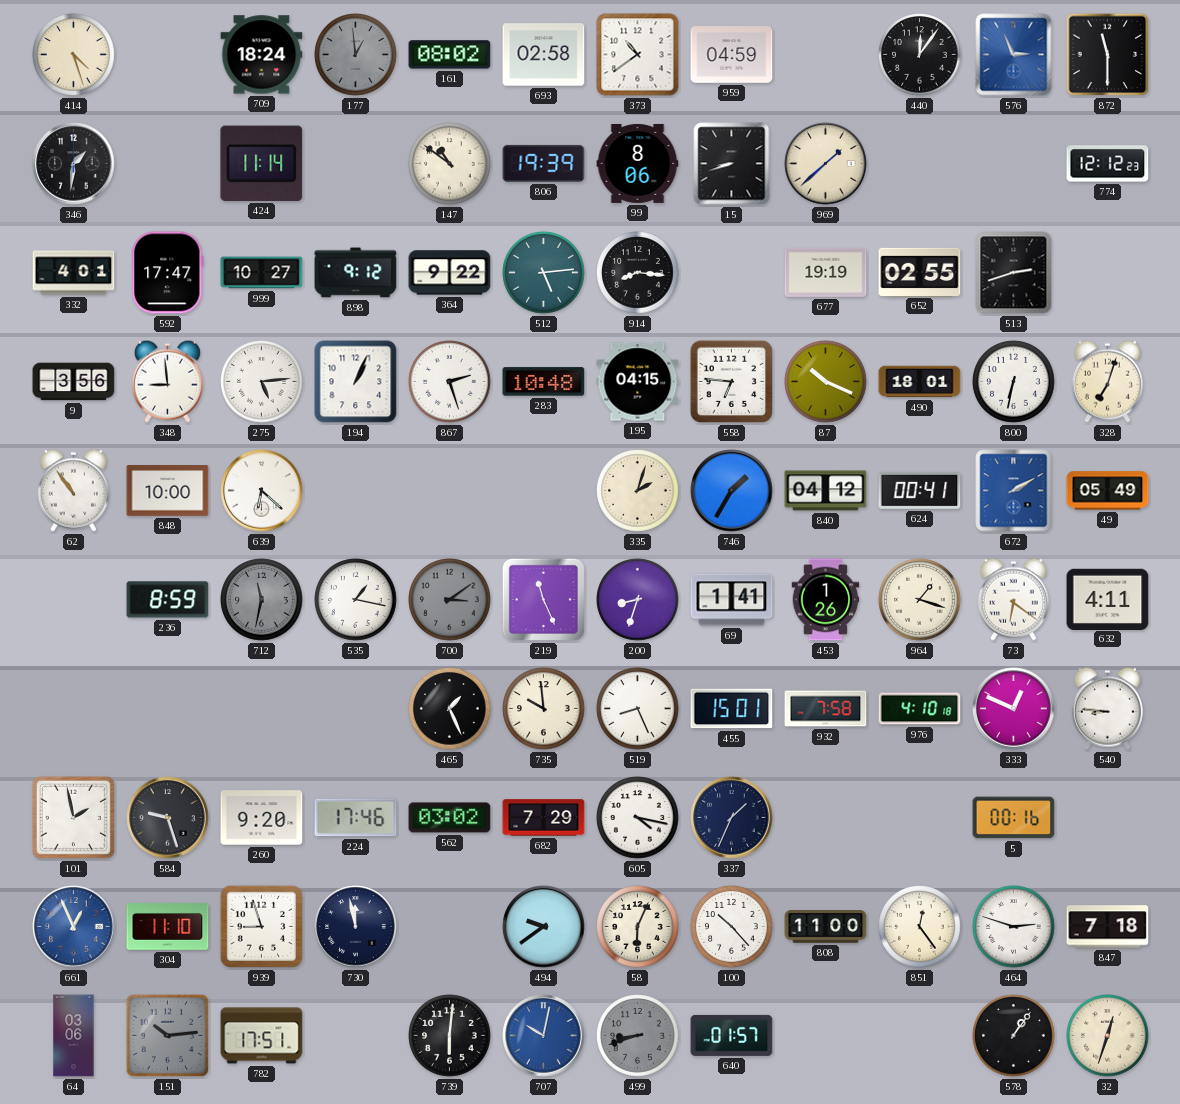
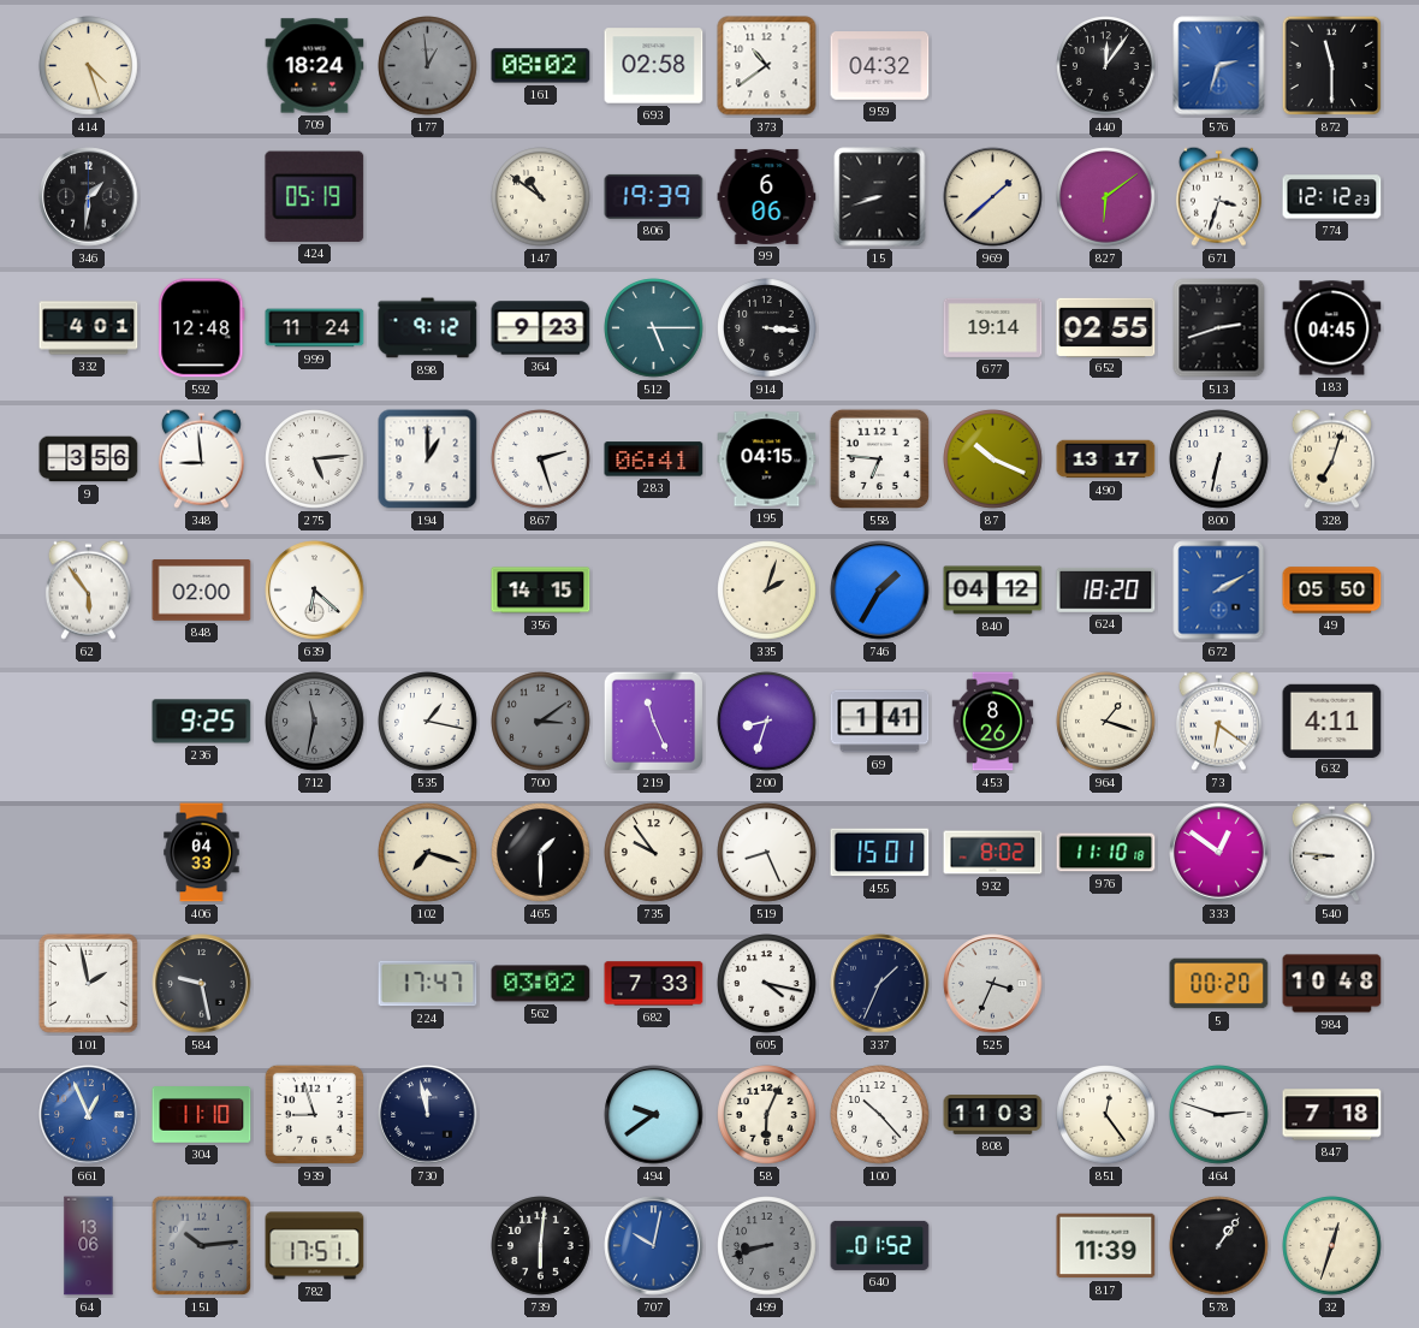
959: 04:59 -> 04:32 (880, 66)
576: 2:56 -> 2:33 (1219, 66)
424: 11:14 -> 05:19 (315, 196)
99: 8:06 -> 6:06 (767, 196)
827: none -> 6:09 (1106, 197)
671: none -> 3:33 (1218, 196)
592: 17:47 -> 12:48 (202, 328)
999: 10:27 -> 11:24 (315, 328)
364: 9:22 -> 9:23 (541, 328)
512: 5:14 -> 5:15 (654, 328)
914: 8:16 -> 3:16 (767, 328)
677: 19:19 -> 19:14 (993, 327)
183: none -> 04:45 (1332, 328)
194: 1:04 -> 1:00 (428, 460)
283: 10:48 -> 06:41 (654, 460)
490: 18:01 -> 13:17 (1106, 460)
62: 10:54 -> 5:54 (88, 589)
848: 10:00 -> 02:00 (202, 591)
356: none -> 14:15 (541, 591)
624: 00:41 -> 18:20 (1106, 589)
49: 05:49 -> 05:50 (1332, 591)
236: 8:59 -> 9:25 (202, 722)
453: 1:26 -> 8:26 (993, 722)
406: none -> 04:33 (202, 853)
102: none -> 7:18 (428, 853)
465: 1:26 -> 1:30 (541, 853)
735: 9:59 -> 9:54 (654, 853)
932: 7:58 -> 8:02 (993, 853)
976: 4:10 -> 11:10 (1106, 853)
333: 12:49 -> 12:51 (1219, 853)
584: 9:27 -> 9:28 (202, 984)
260: 9:20 -> none (262, 818)
224: 17:46 -> 17:47 (428, 984)
682: 7:29 -> 7:33 (654, 984)
525: none -> 3:34 (993, 984)
5: 00:16 -> 00:20 (1219, 984)
984: none -> 10:48 (1332, 984)
808: 11:00 -> 11:03 (993, 1115)
64: 03:06 -> 13:06 (89, 1246)
640: 01:57 -> 01:52 (880, 1245)
817: none -> 11:39 (1106, 1246)
